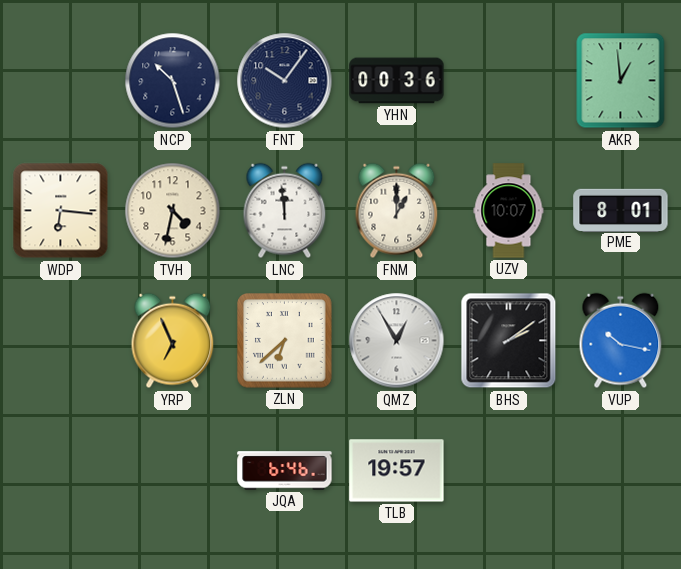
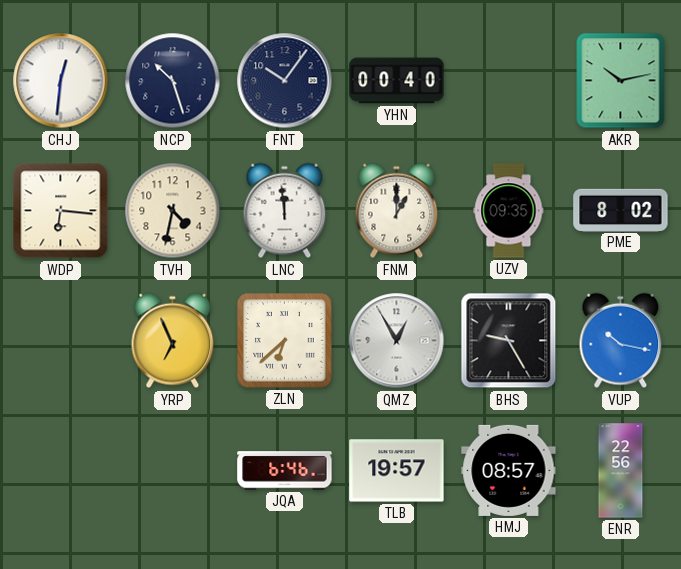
CHJ: none -> 12:31 (61, 81)
YHN: 00:36 -> 00:40 (397, 81)
AKR: 12:59 -> 10:13 (621, 81)
UZV: 10:07 -> 09:35 (509, 211)
PME: 8:01 -> 8:02 (621, 210)
BHS: 2:09 -> 9:25 (509, 341)
HMJ: none -> 08:57 (509, 470)
ENR: none -> 22:56 (621, 471)
